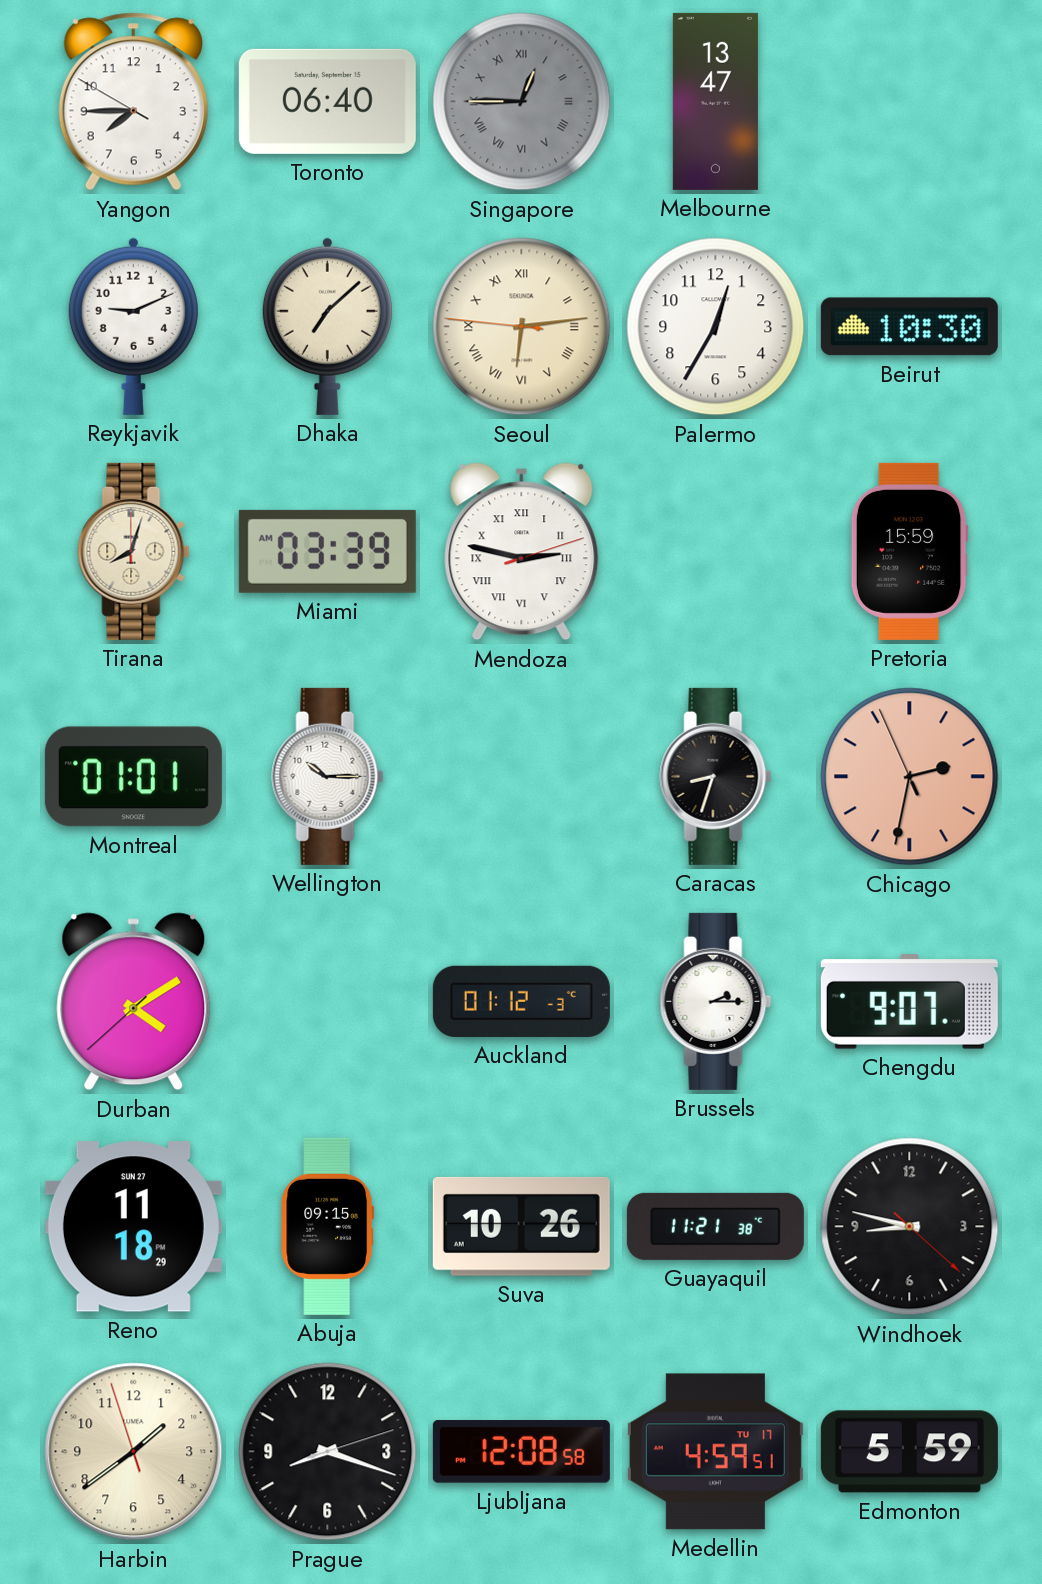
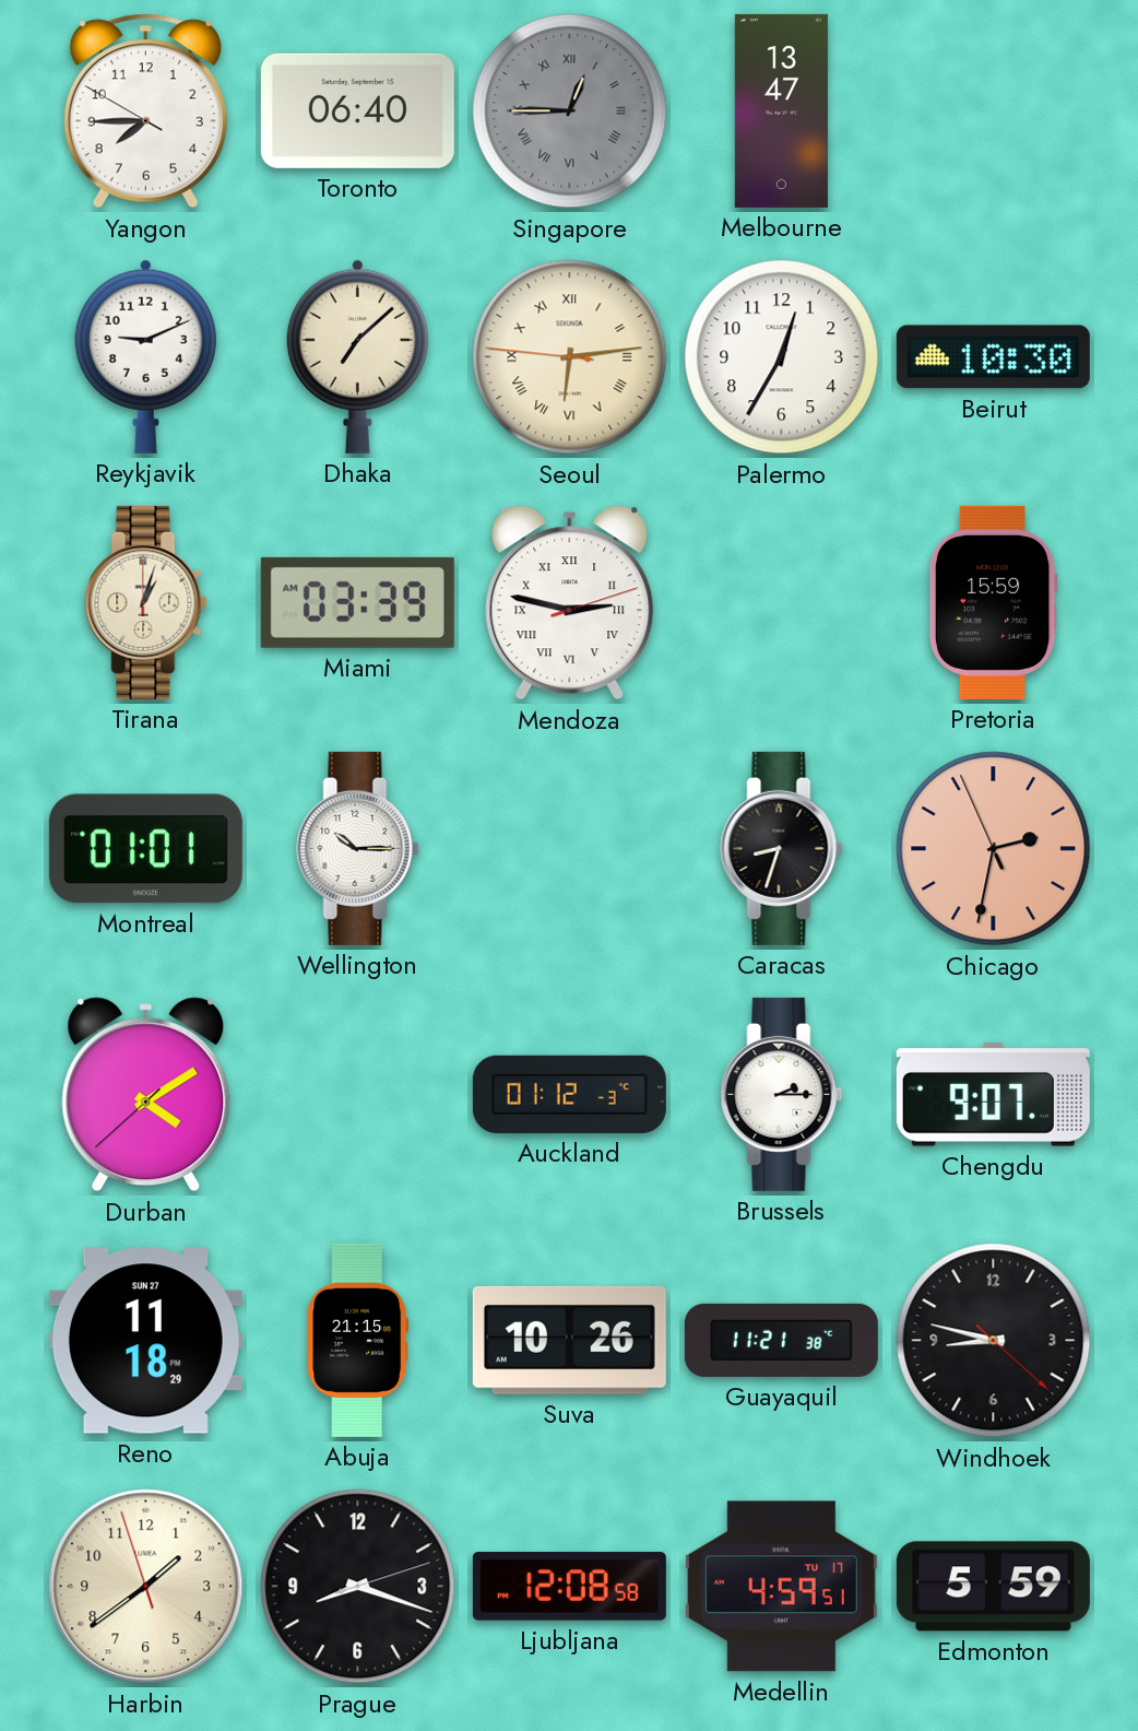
Tirana: 8:03 -> 1:03 (146, 602)
Abuja: 09:15 -> 21:15 (357, 1340)
